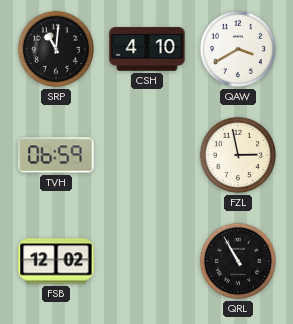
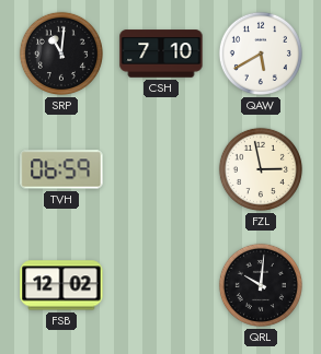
CSH: 4:10 -> 7:10 (161, 54)
QAW: 3:40 -> 5:40 (261, 54)
QRL: 10:55 -> 10:01 (261, 285)
